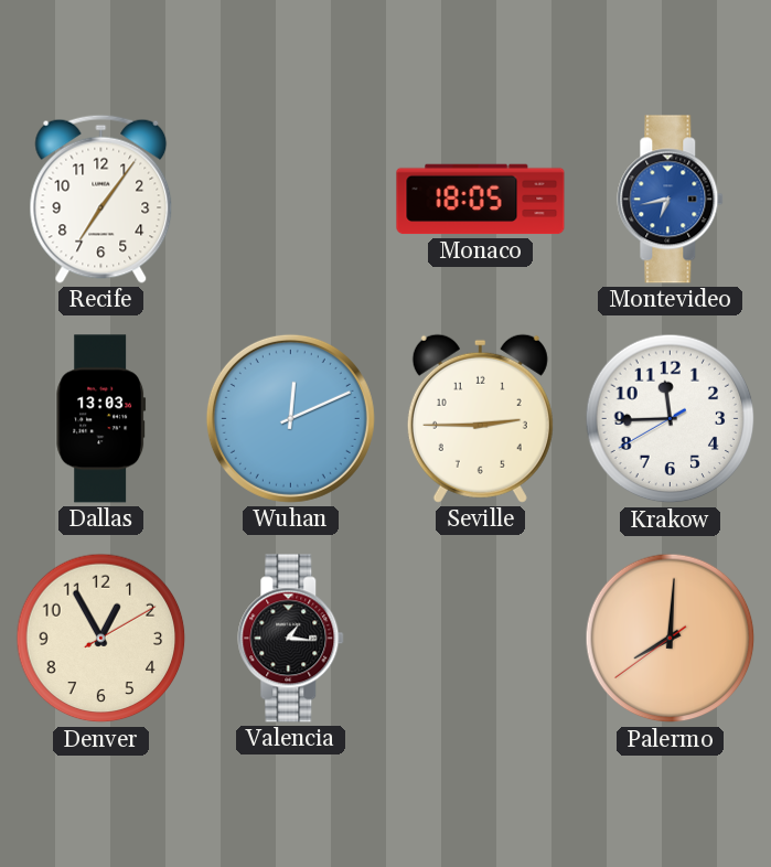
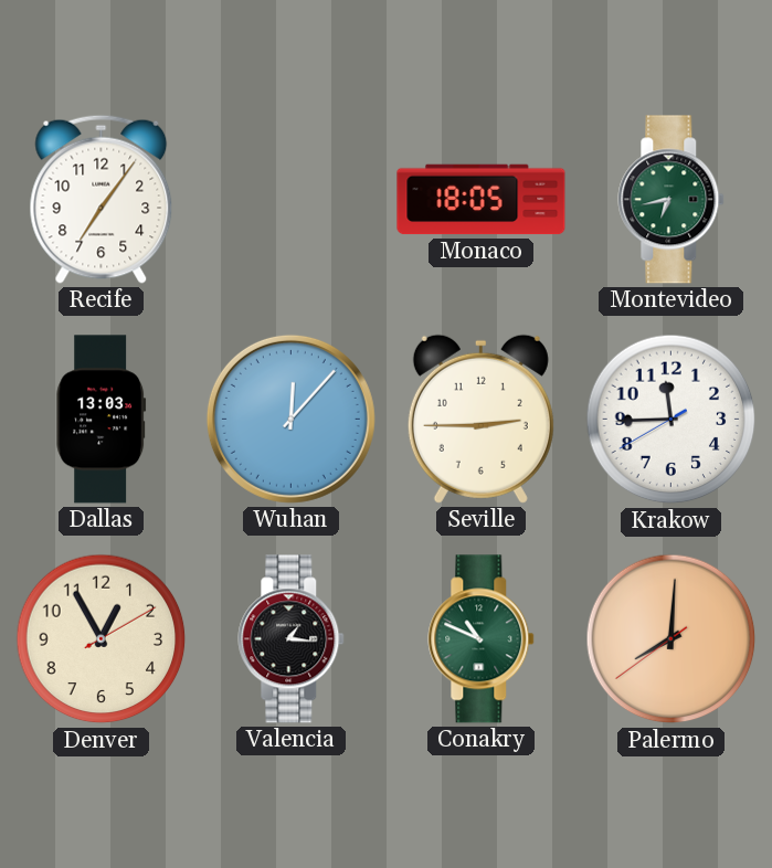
Montevideo dial: blue -> green (671, 200)
Wuhan: 12:11 -> 12:07 (290, 419)
Conakry: none -> 10:49 (482, 639)
